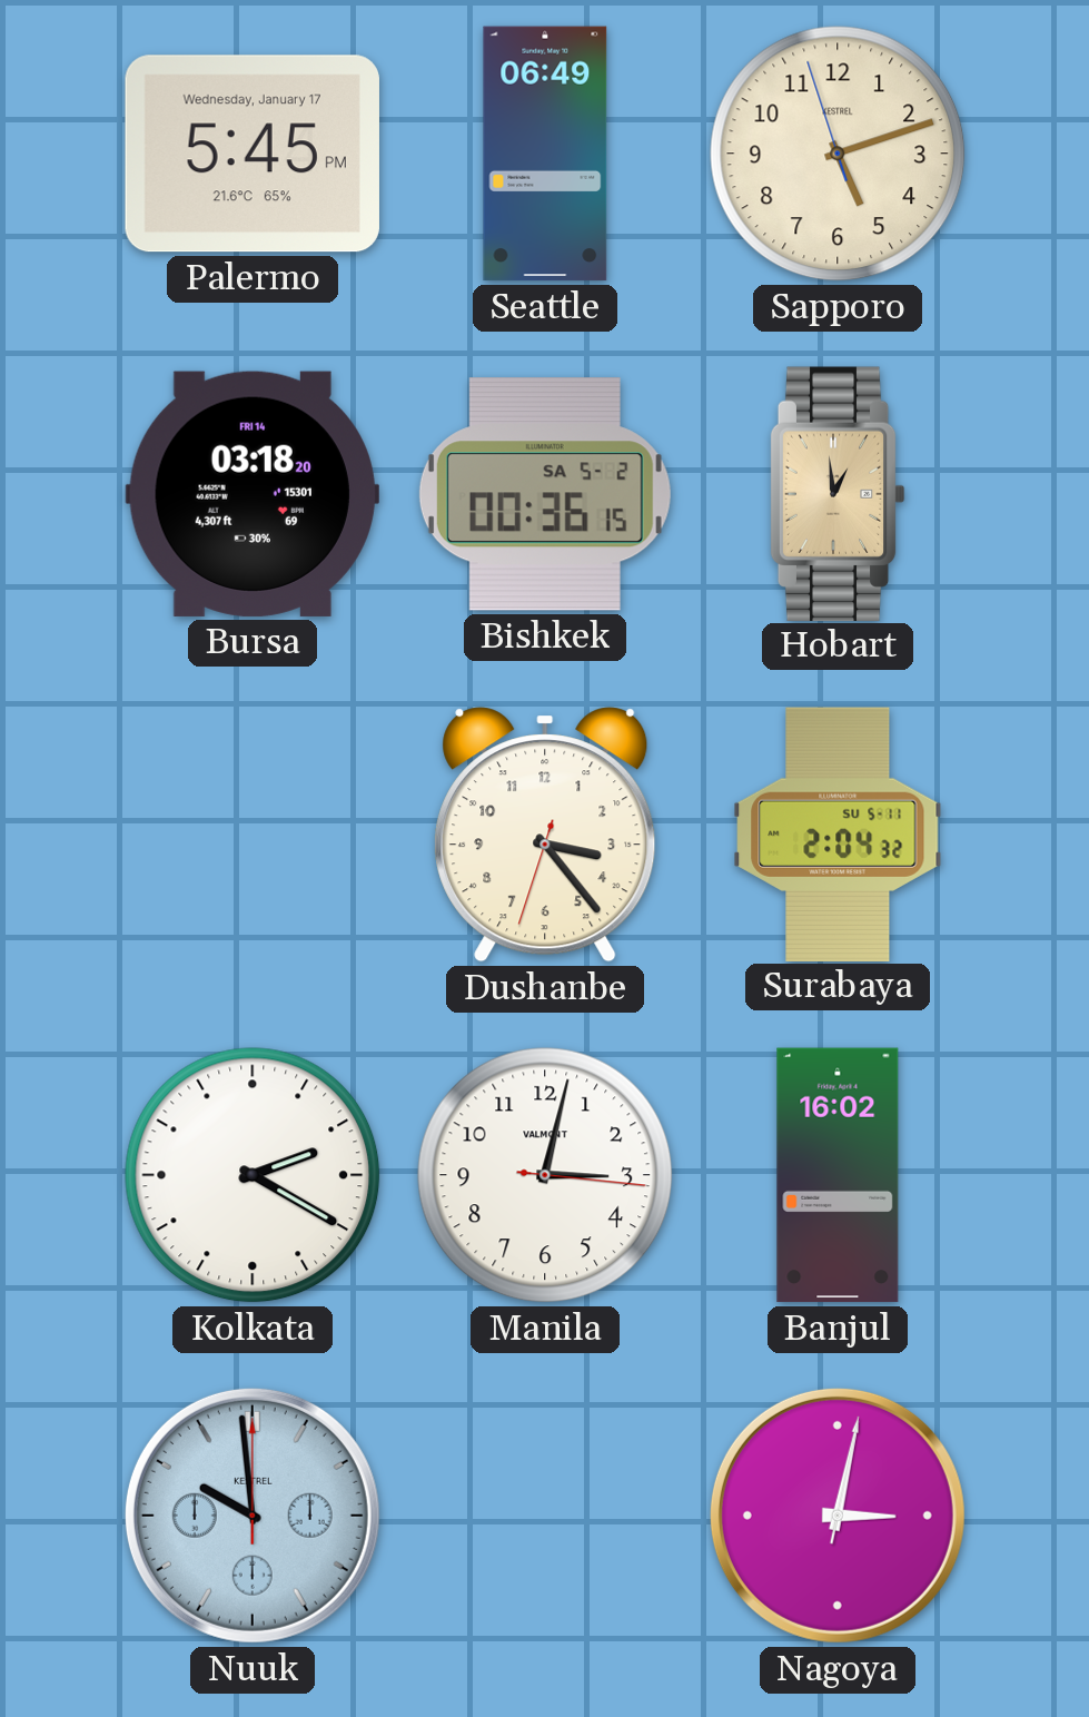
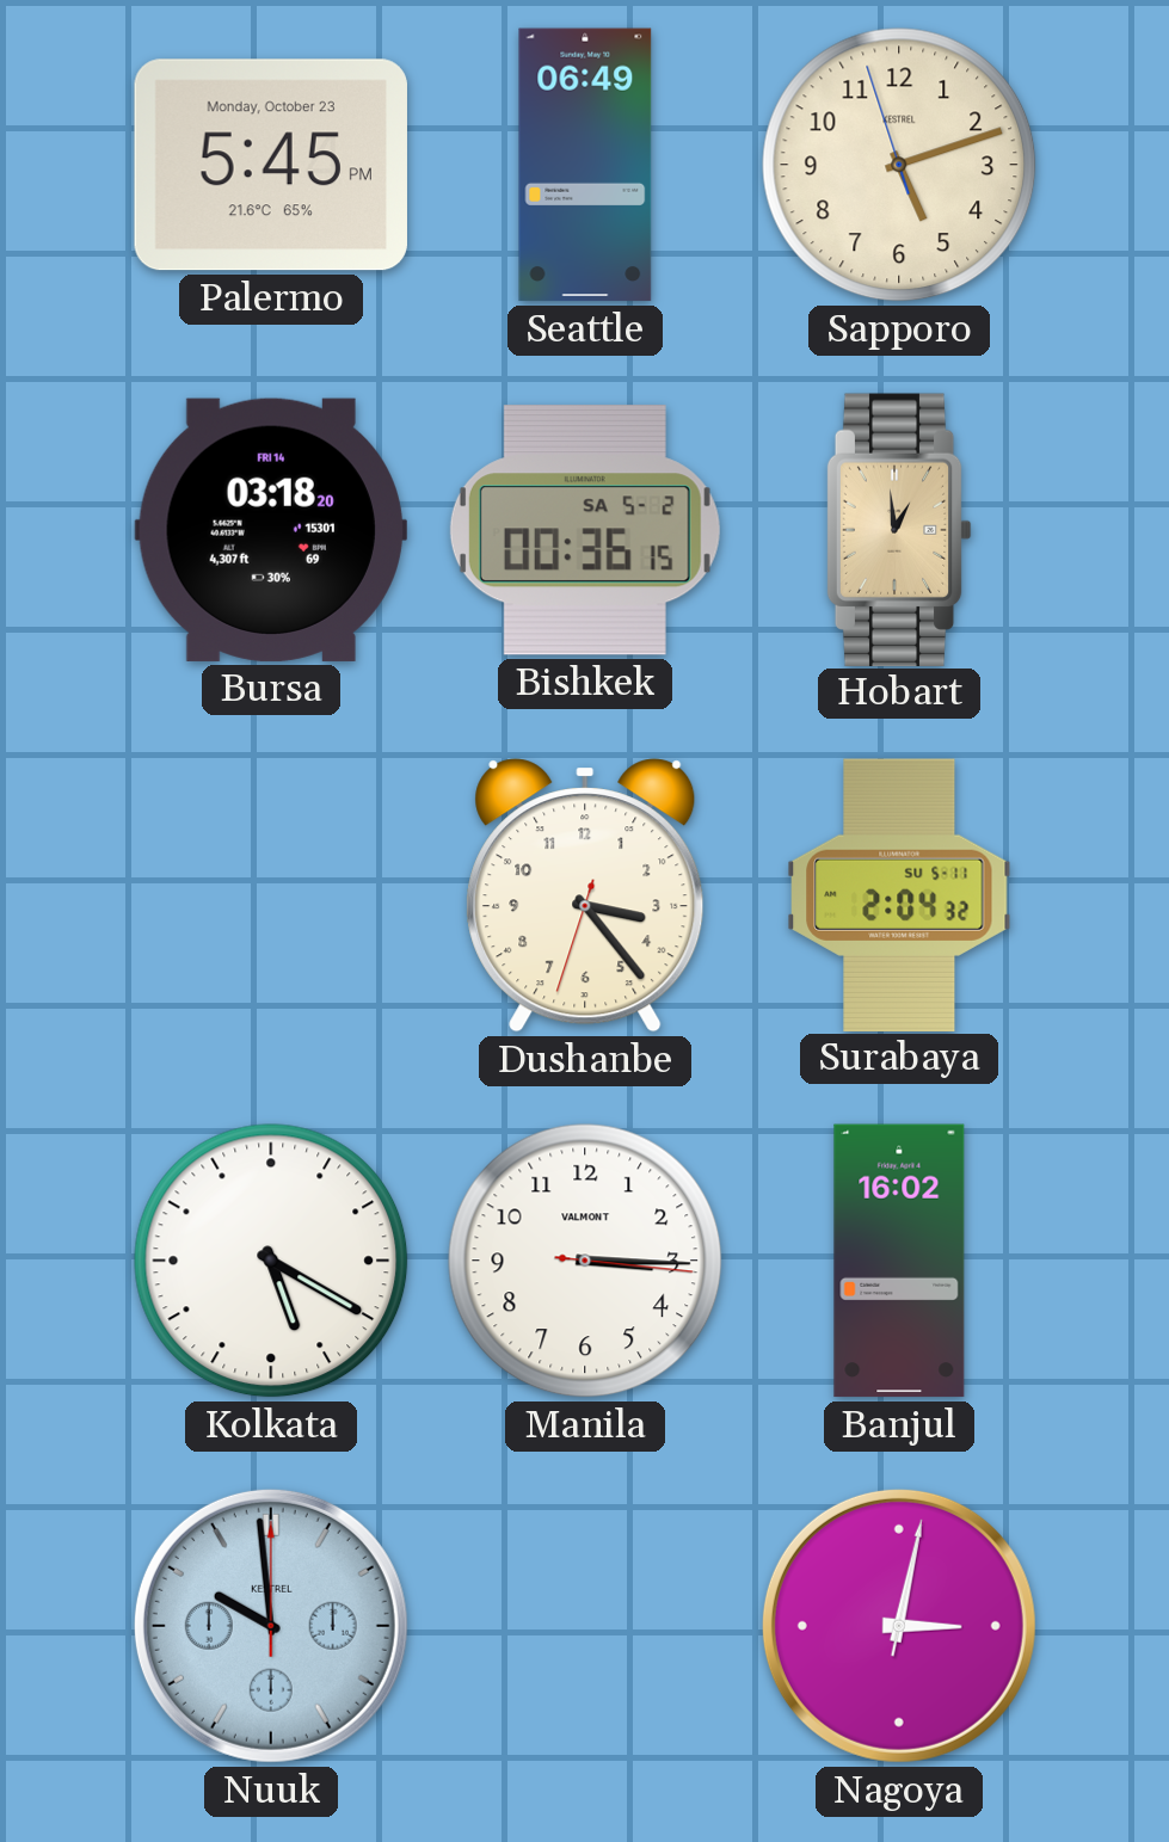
Palermo date: Wednesday, January 17 -> Monday, October 23 (271, 165)
Kolkata: 2:20 -> 5:20 (271, 1261)
Manila: 3:02 -> 3:15 (585, 1261)
